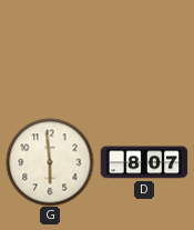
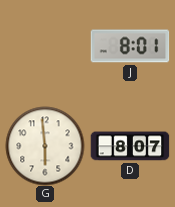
J: none -> 8:01 (130, 46)
